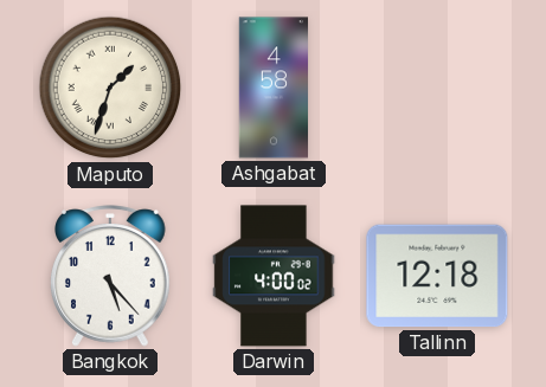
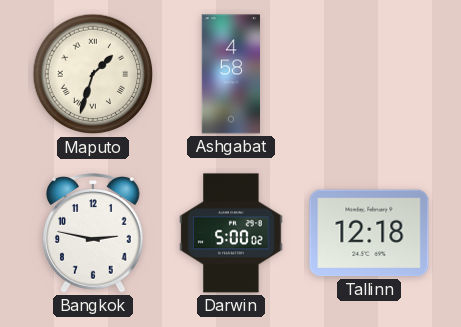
Bangkok: 5:23 -> 2:47 (94, 233)
Darwin: 4:00 -> 5:00 (231, 233)
